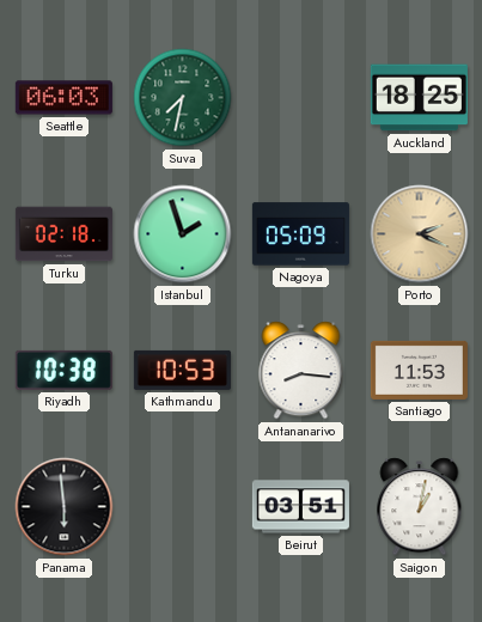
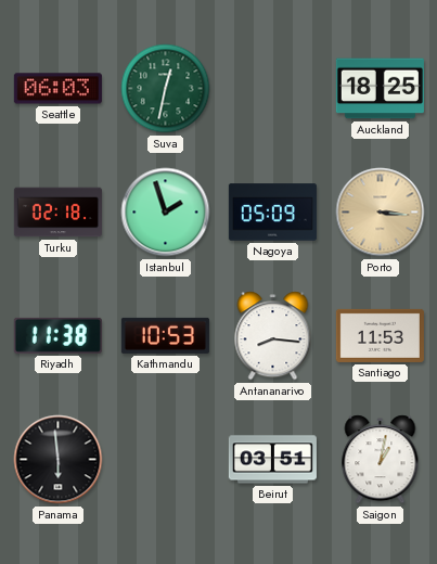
Suva: 7:32 -> 12:32 (166, 89)
Porto: 2:19 -> 3:16 (381, 213)
Riyadh: 10:38 -> 11:38 (57, 335)
